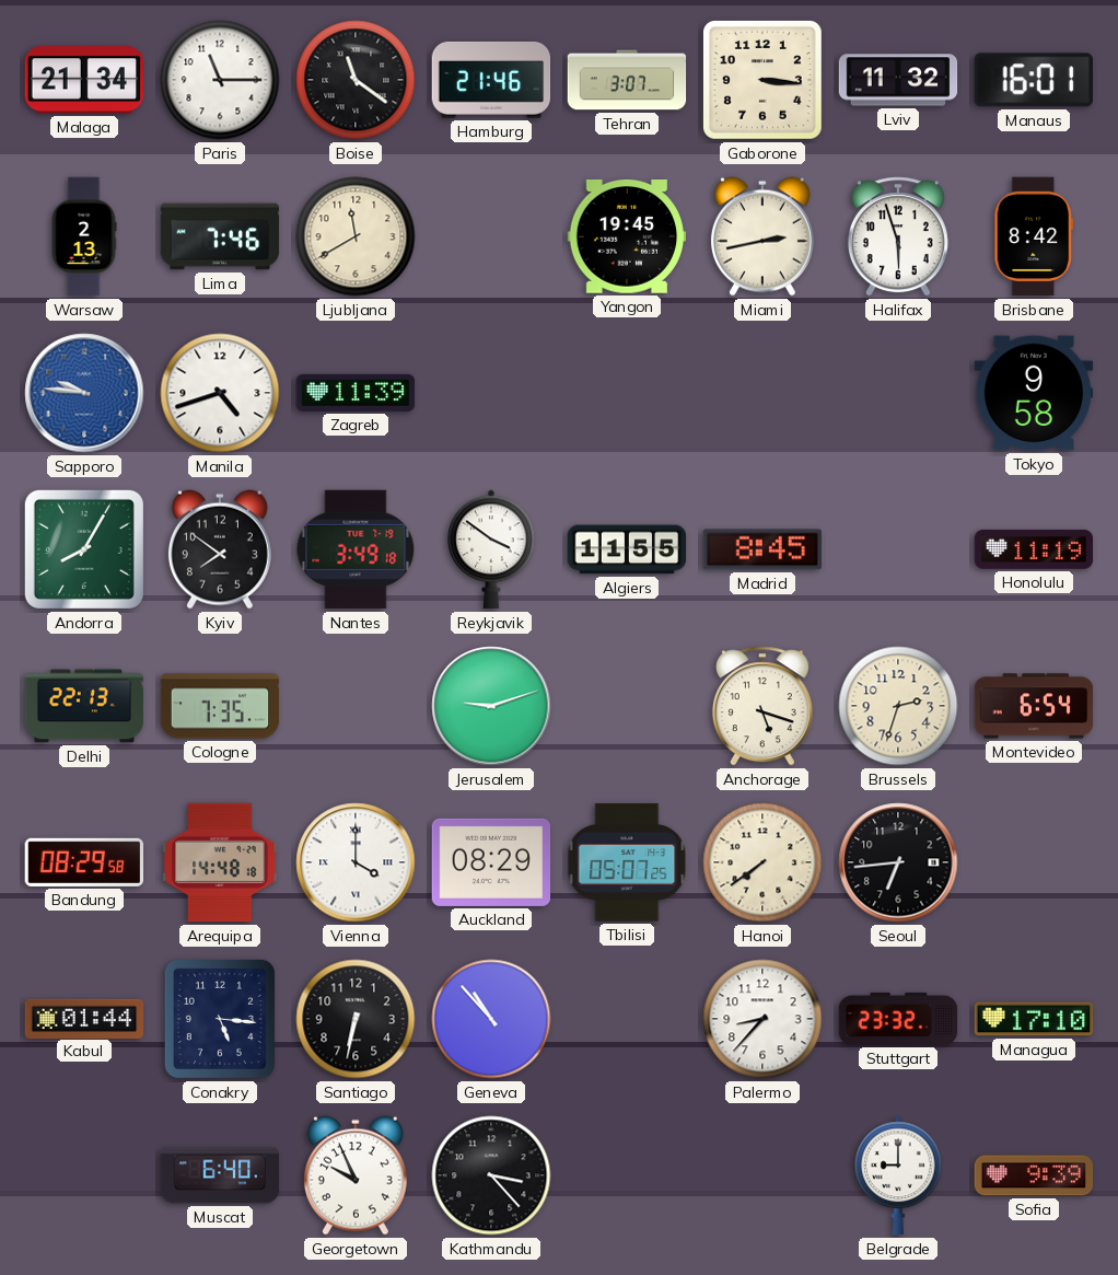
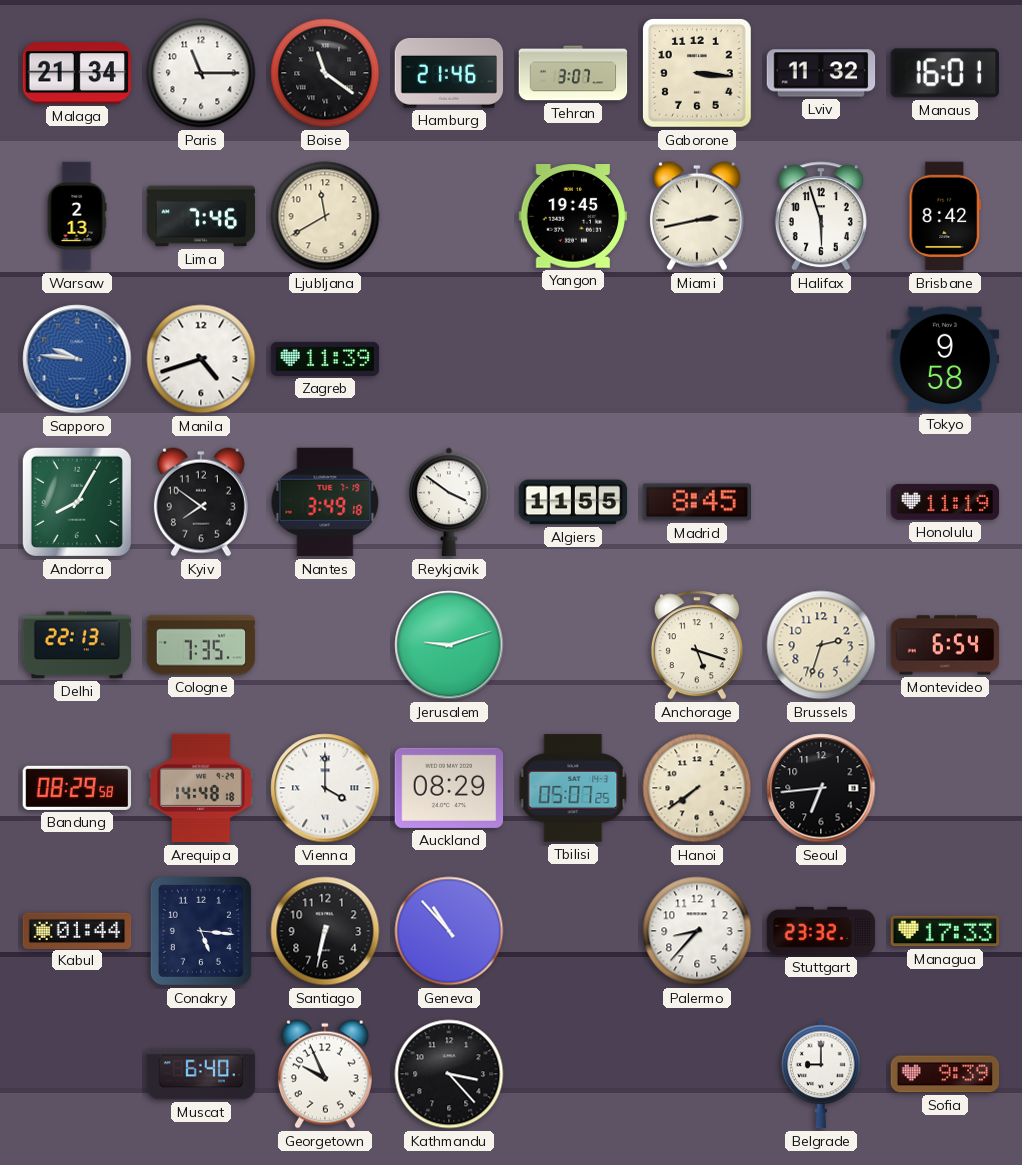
Managua: 17:10 -> 17:33 (945, 931)
